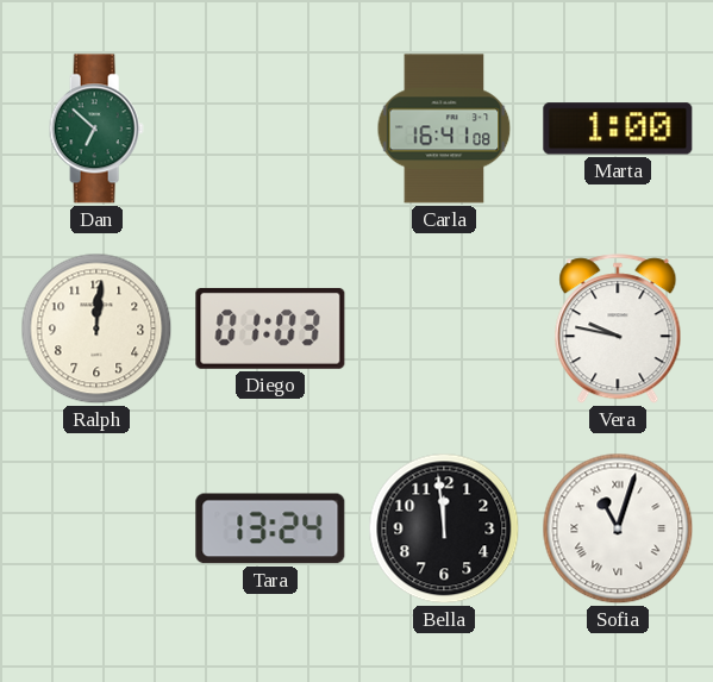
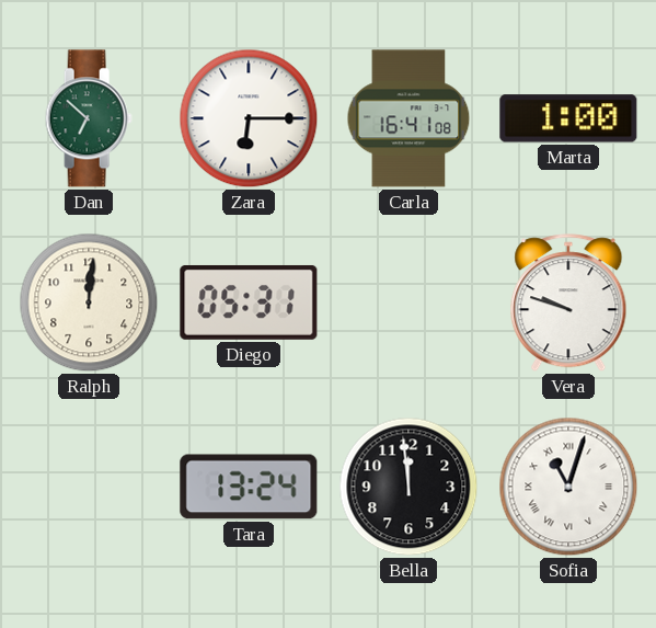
Zara: none -> 6:15 (249, 118)
Diego: 01:03 -> 05:31 (249, 302)
Vera: 9:47 -> 9:48 (568, 304)
